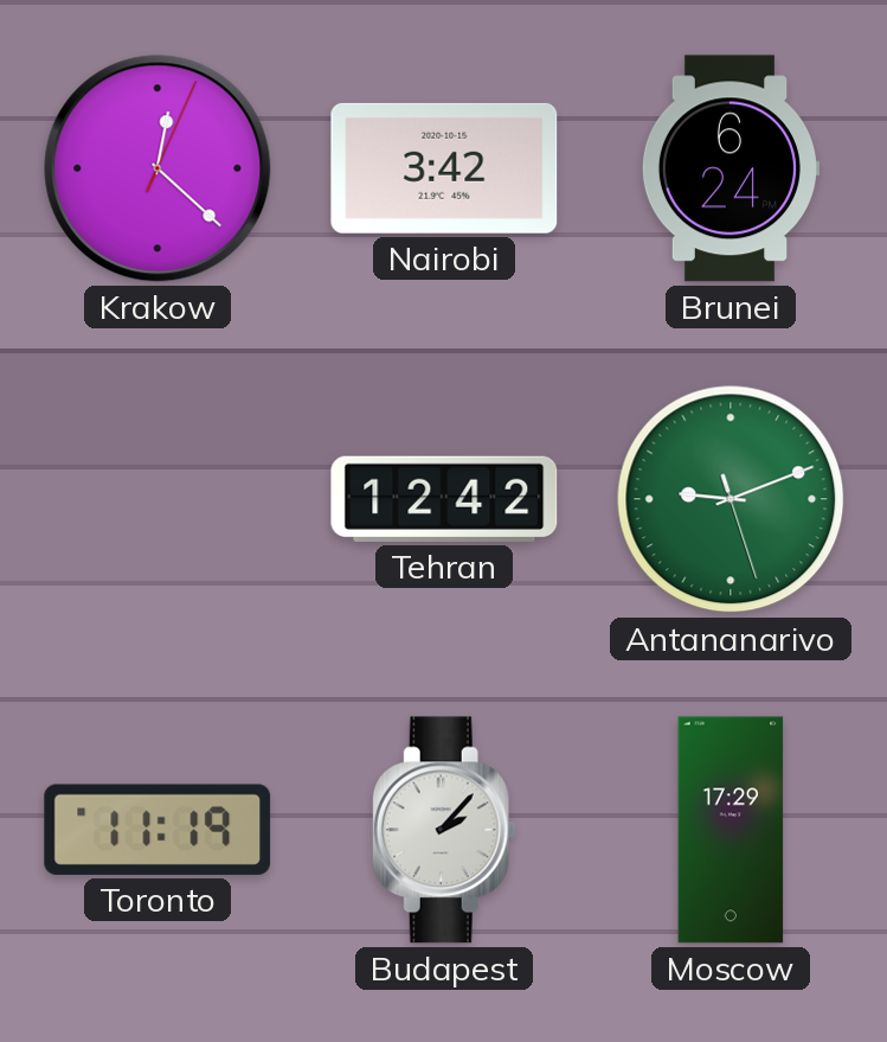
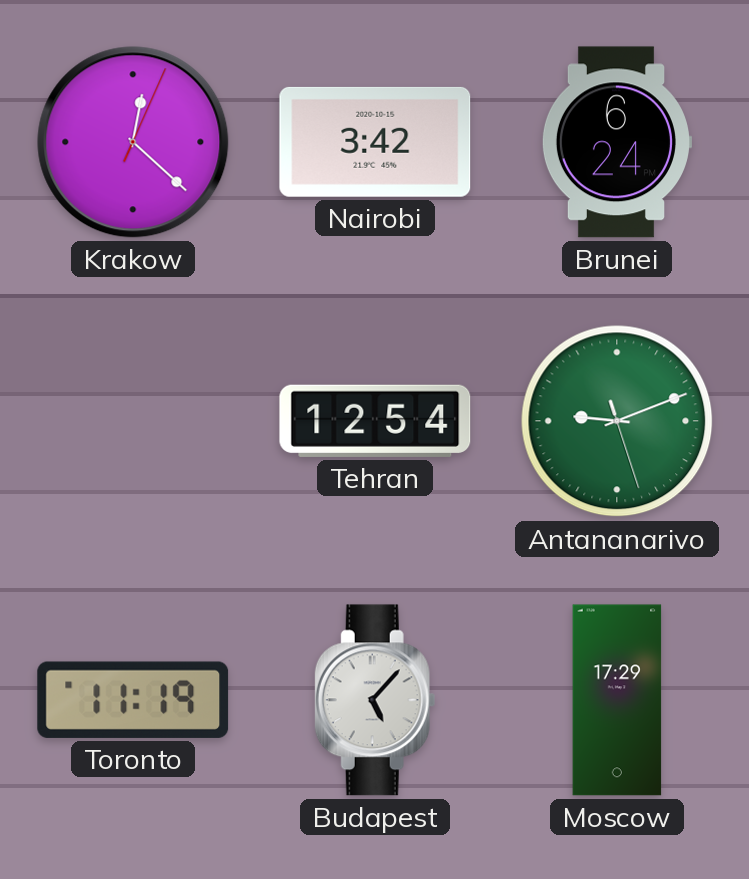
Tehran: 12:42 -> 12:54 (375, 421)
Budapest: 2:07 -> 5:07 (375, 700)
